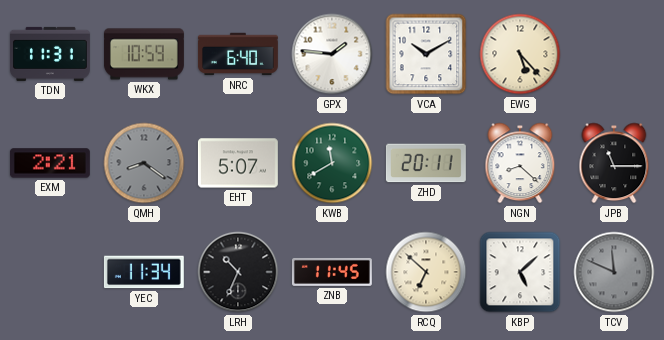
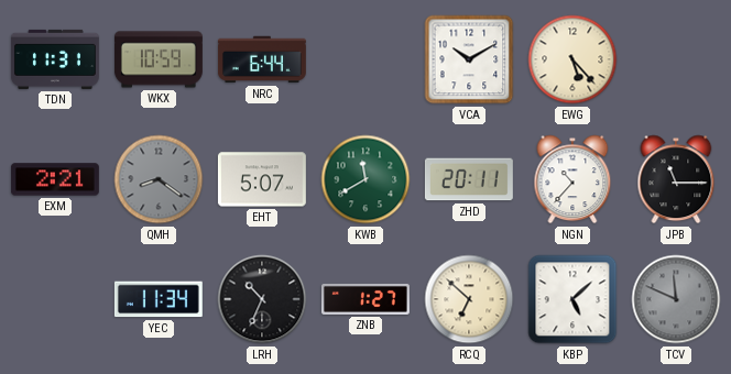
NRC: 6:40 -> 6:44 (262, 59)
GPX: 1:46 -> none (332, 54)
NGN: 8:22 -> 10:37 (572, 179)
ZNB: 11:45 -> 1:27 (365, 299)
